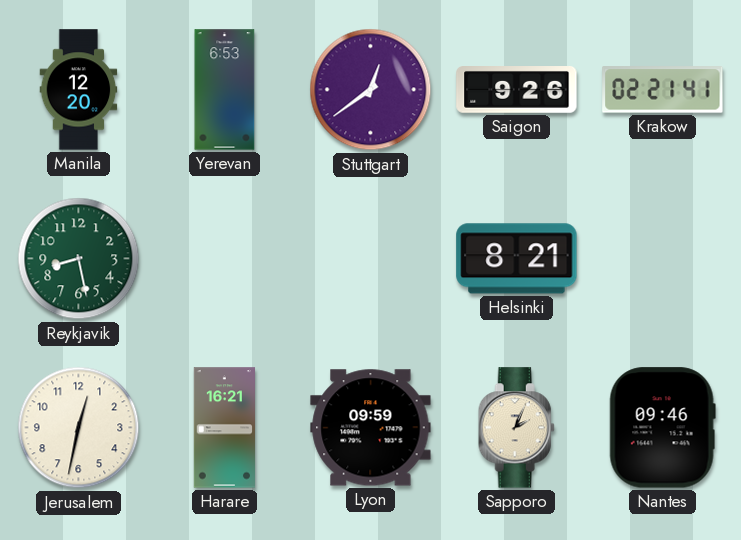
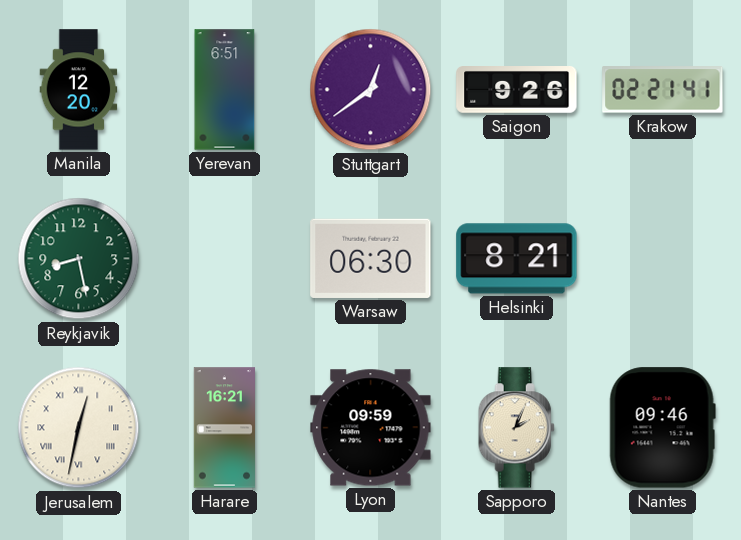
Yerevan: 6:53 -> 6:51 (225, 90)
Warsaw: none -> 06:30 (371, 258)
Jerusalem numerals: Arabic -> Roman (79, 428)
